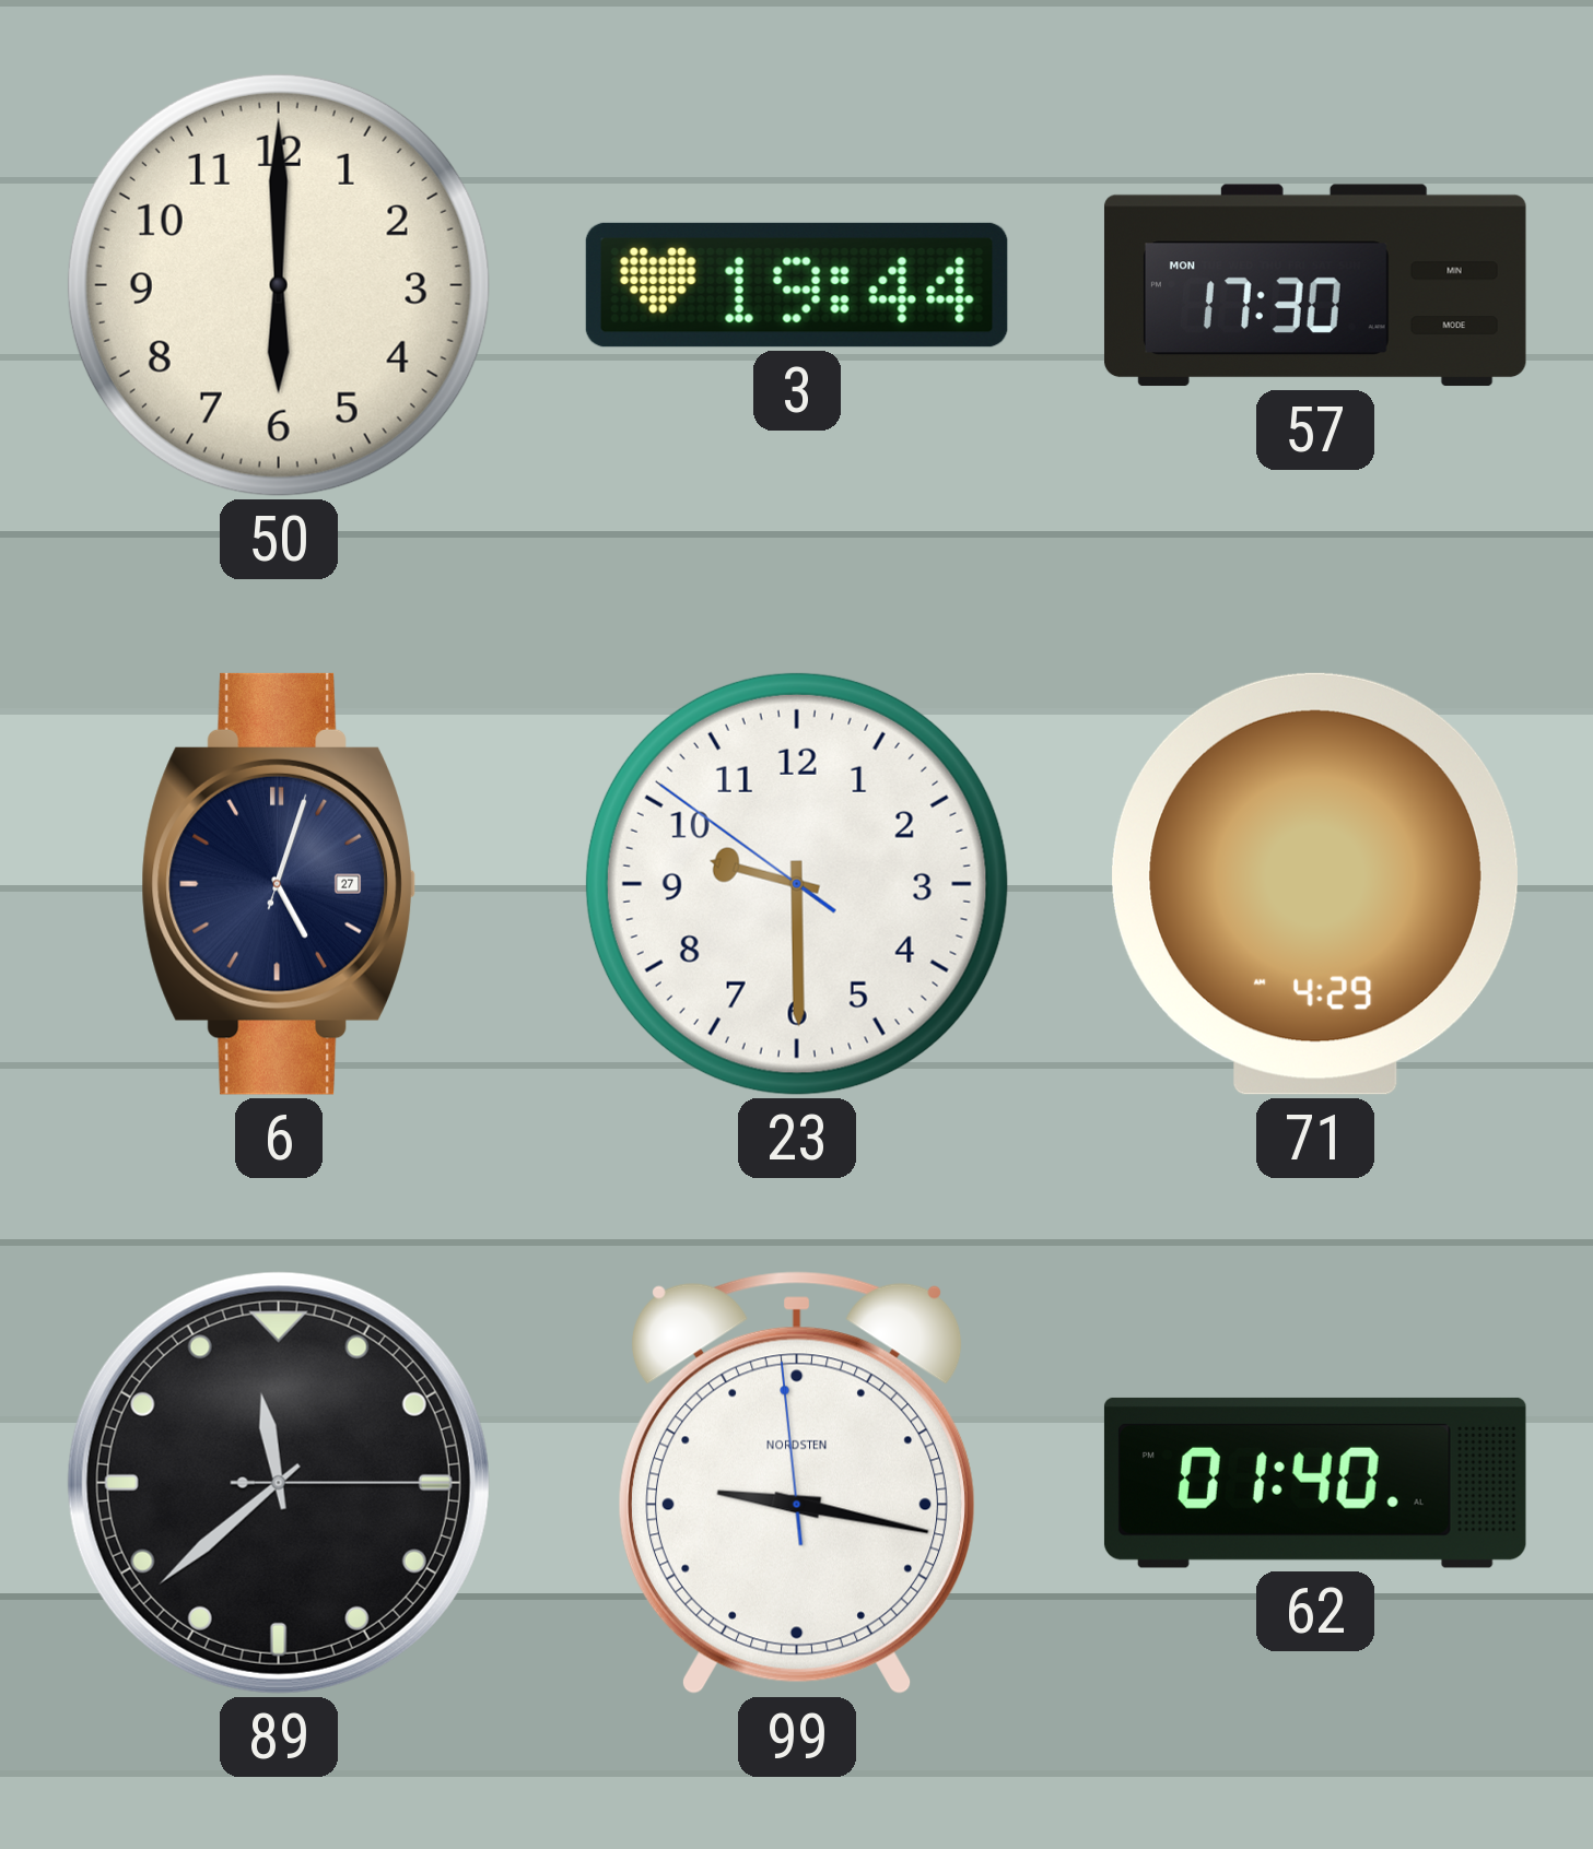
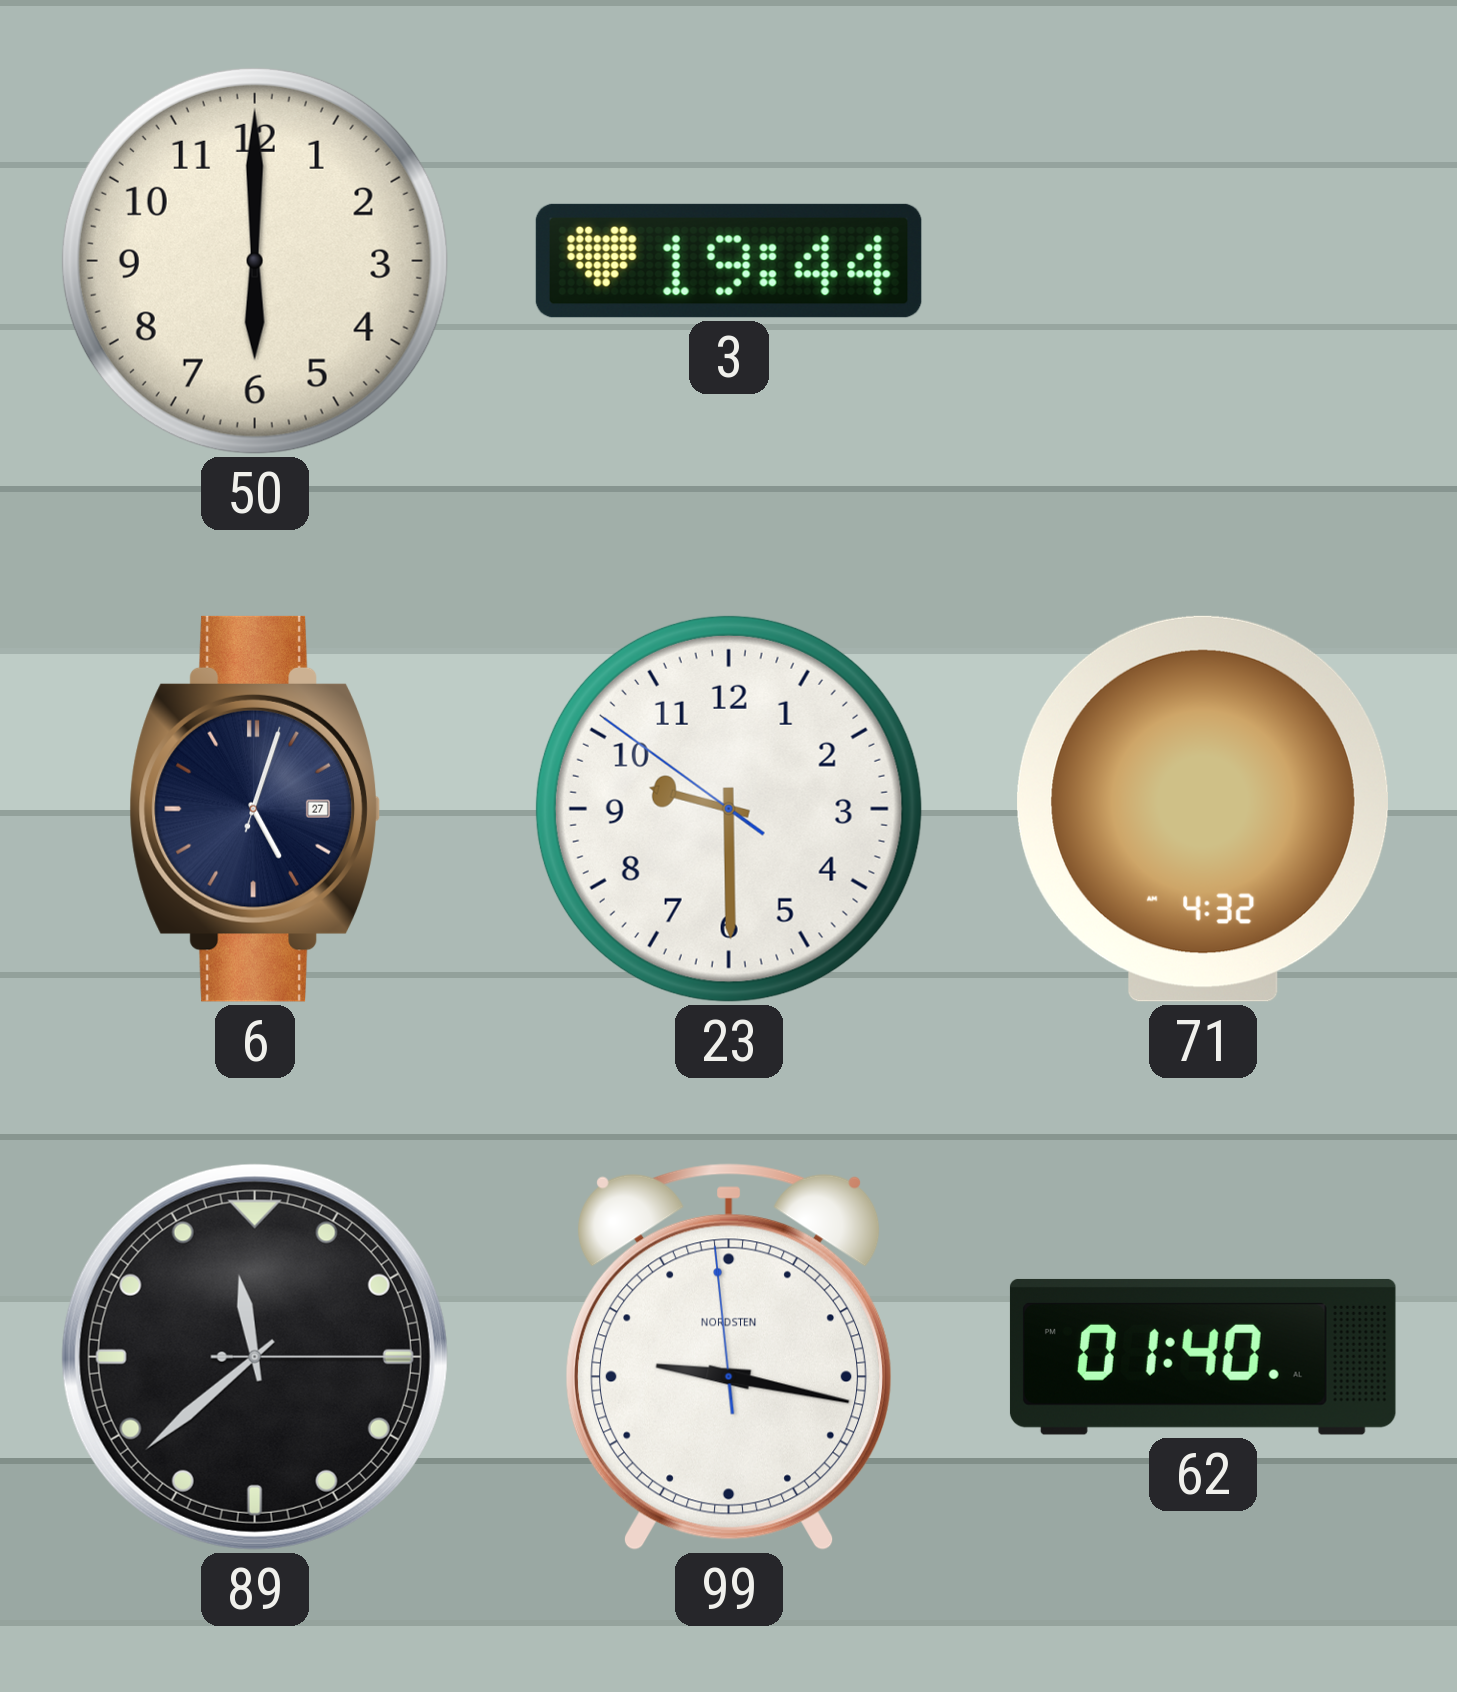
57: 17:30 -> none (1315, 285)
71: 4:29 -> 4:32 (1203, 809)
